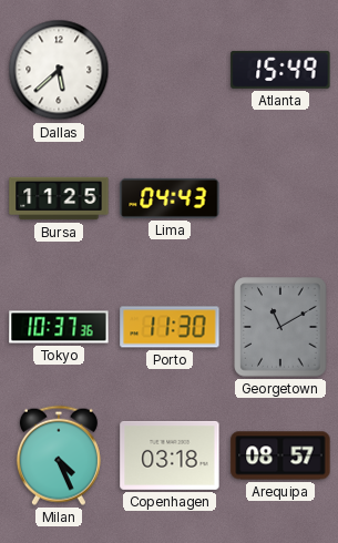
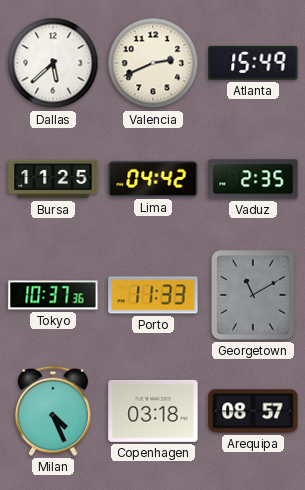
Valencia: none -> 2:41 (153, 63)
Lima: 04:43 -> 04:42 (153, 179)
Vaduz: none -> 2:35 (253, 179)
Porto: 11:30 -> 11:33 (153, 295)
